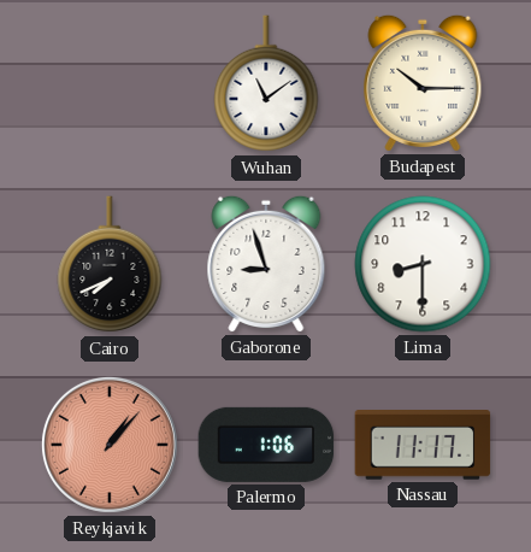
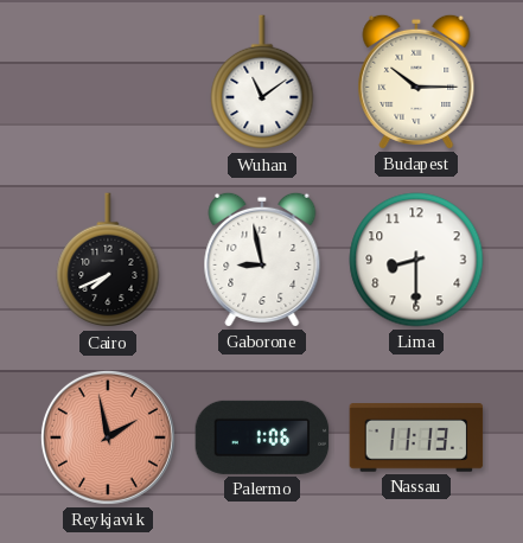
Gaborone: 8:57 -> 8:58 (262, 260)
Reykjavik: 1:07 -> 1:58 (108, 437)
Nassau: 11:17 -> 11:13 (416, 437)
